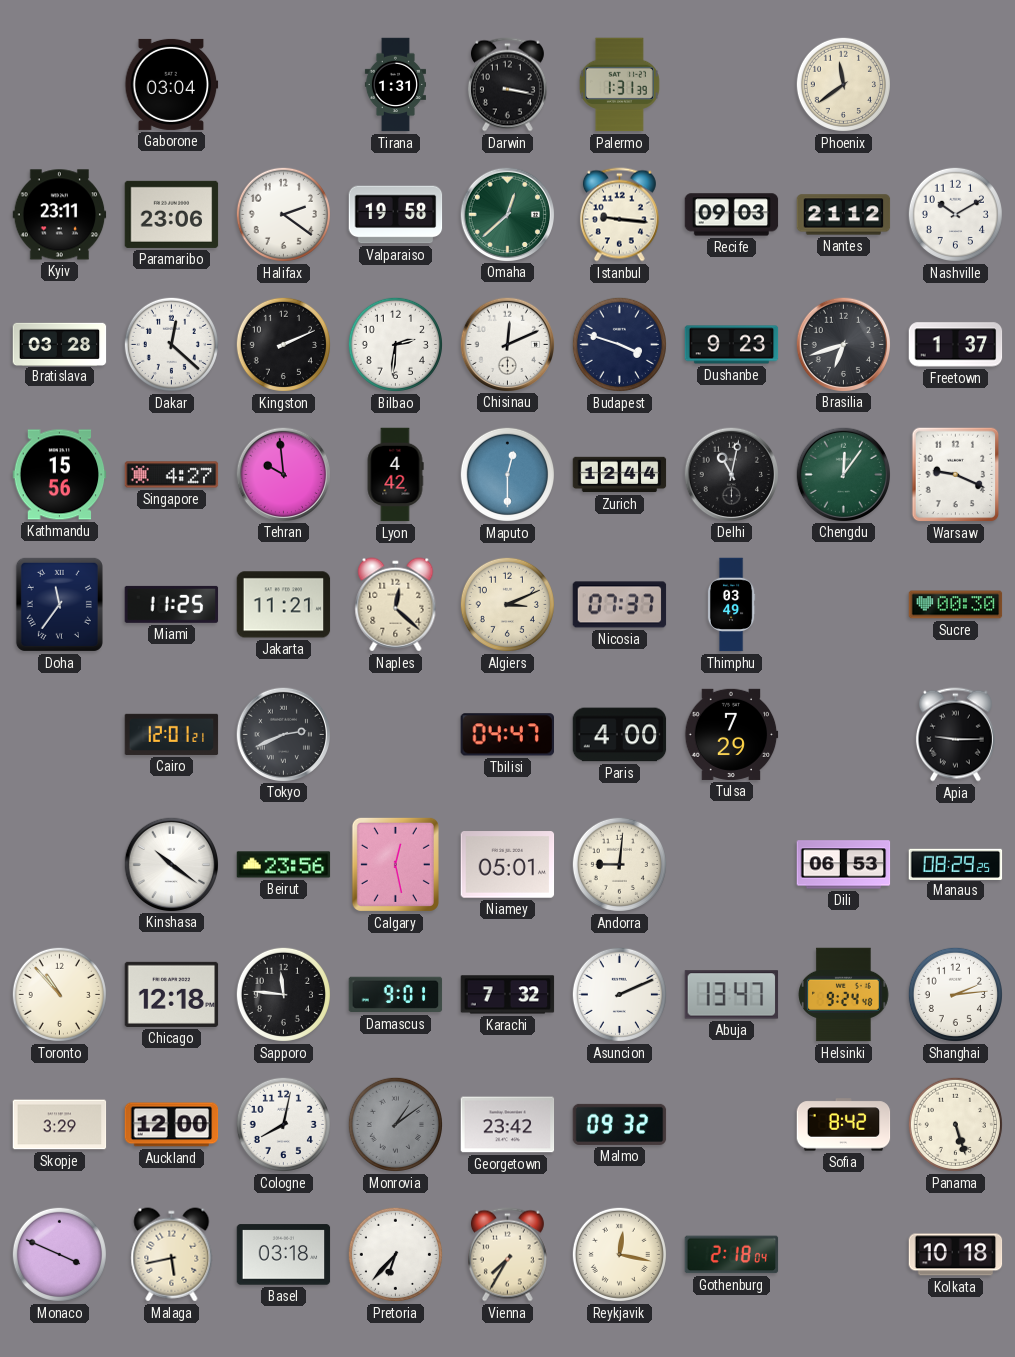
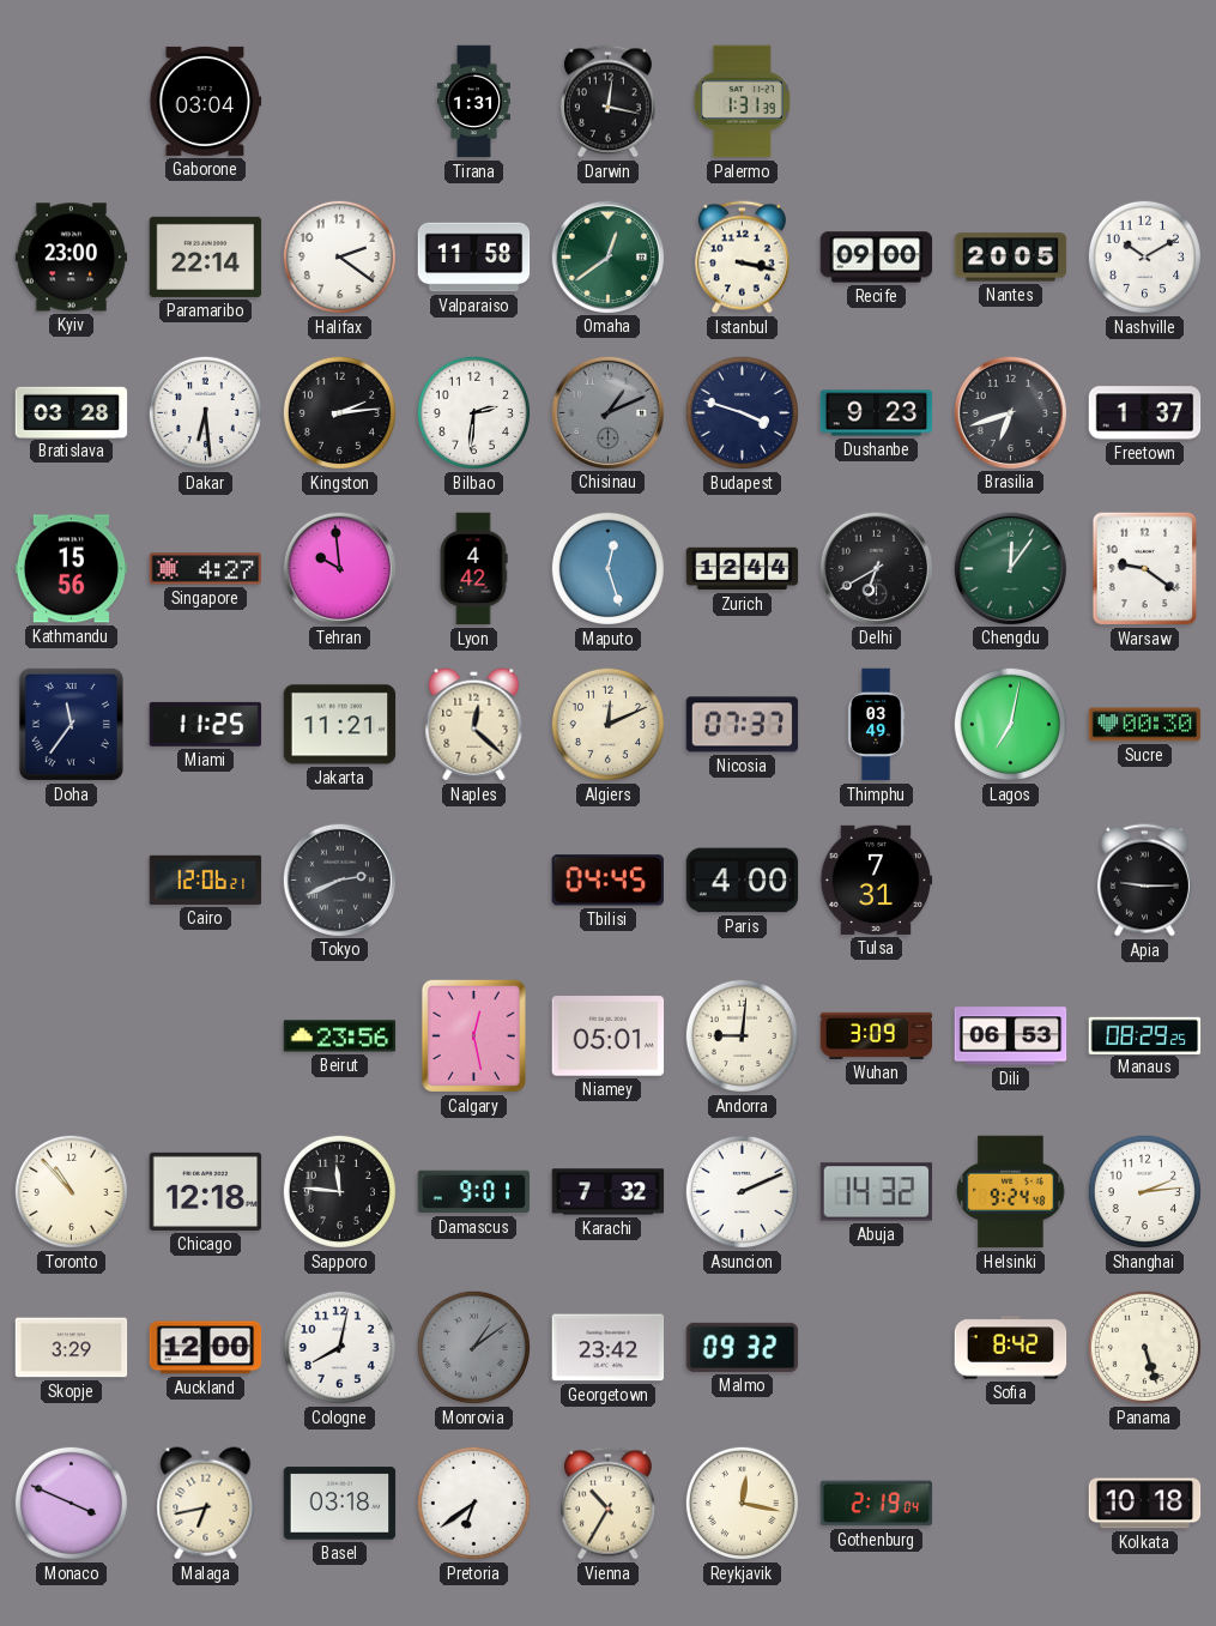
Darwin: 3:17 -> 12:17 (607, 102)
Phoenix: 11:39 -> none (843, 84)
Kyiv: 23:11 -> 23:00 (72, 258)
Paramaribo: 23:06 -> 22:14 (206, 256)
Valparaiso: 19:58 -> 11:58 (474, 258)
Omaha: 12:38 -> 12:39 (607, 256)
Istanbul: 9:16 -> 3:17 (742, 258)
Recife: 09:03 -> 09:00 (877, 258)
Nantes: 21:12 -> 20:05 (1011, 258)
Dakar: 12:22 -> 6:29 (205, 412)
Kingston: 2:11 -> 2:14 (339, 412)
Chisinau: 12:11 -> 1:11 (607, 412)
Chisinau dial: white -> grey (607, 412)
Maputo: 12:30 -> 12:27 (607, 568)
Delhi: 11:02 -> 6:40 (876, 568)
Warsaw: 9:19 -> 9:21 (1145, 569)
Algiers: 3:11 -> 12:11 (607, 724)
Lagos: none -> 7:02 (1010, 724)
Cairo: 12:01 -> 12:06 (206, 880)
Tbilisi: 04:47 -> 04:45 (607, 881)
Tulsa: 7:29 -> 7:31 (876, 880)
Kinshasa: 10:21 -> none (171, 864)
Wuhan: none -> 3:09 (877, 1035)
Abuja: 13:47 -> 14:32 (877, 1192)
Malaga: 5:43 -> 6:43 (206, 1504)
Pretoria: 6:37 -> 6:39 (473, 1503)
Vienna: 7:35 -> 10:35 (607, 1504)
Gothenburg: 2:18 -> 2:19 (877, 1504)
